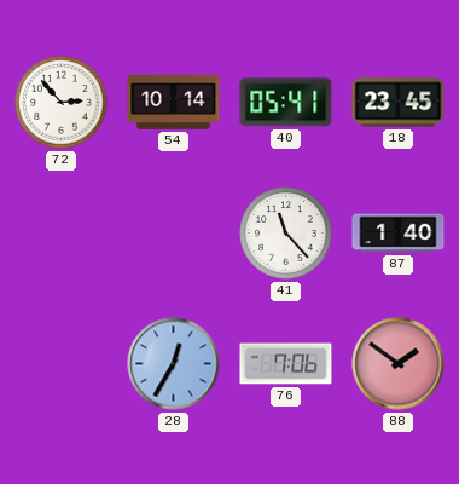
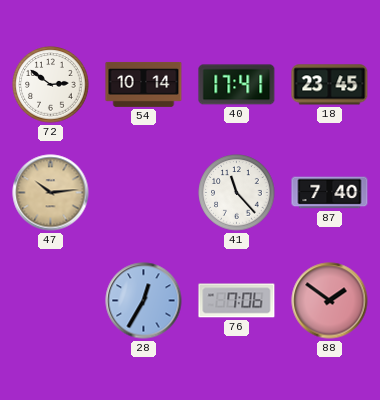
72: 2:53 -> 2:51 (51, 85)
40: 05:41 -> 17:41 (237, 85)
47: none -> 10:14 (51, 193)
87: 1:40 -> 7:40 (330, 193)
